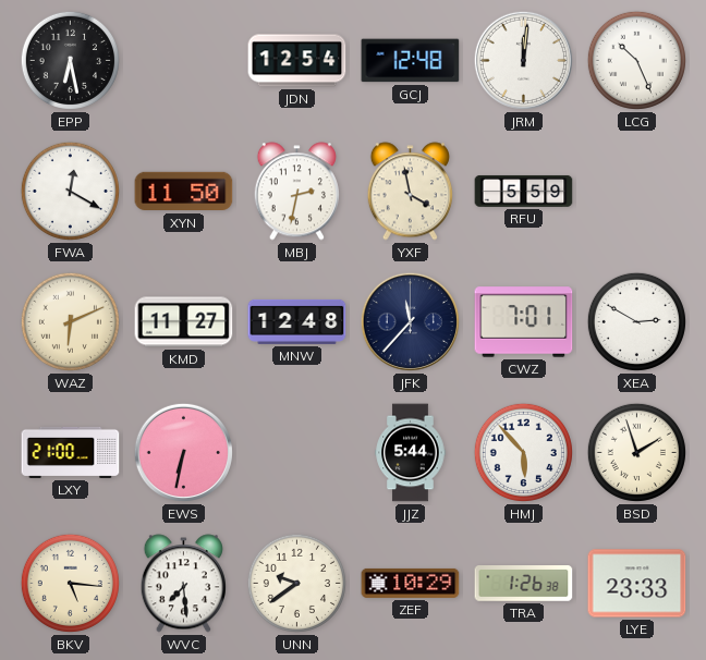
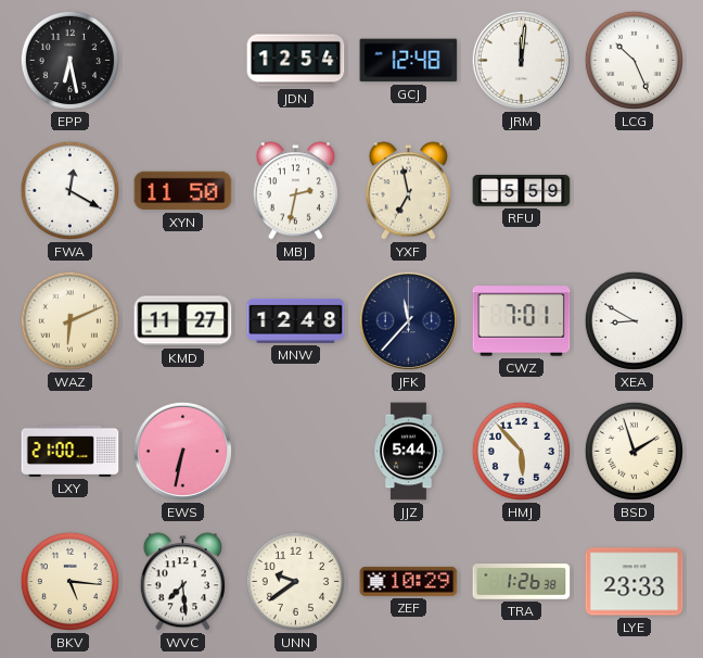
YXF: 3:58 -> 6:58 (408, 191)
XEA: 2:50 -> 8:50 (634, 320)
